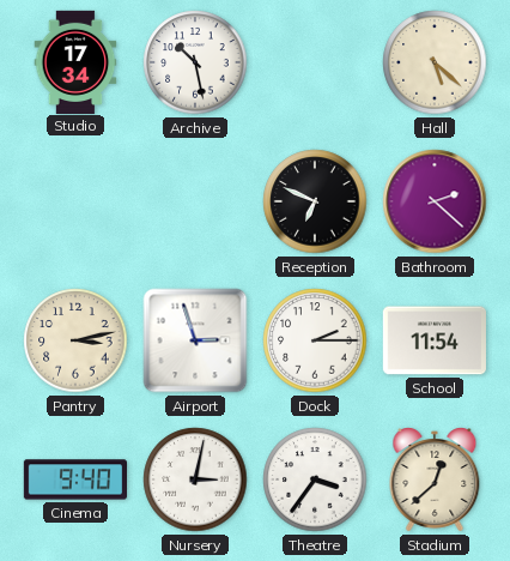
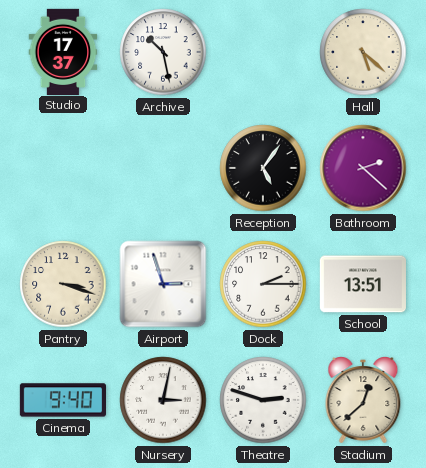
Studio: 17:34 -> 17:37 (63, 51)
Reception: 6:49 -> 5:06 (263, 168)
Pantry: 3:13 -> 3:18 (63, 284)
School: 11:54 -> 13:51 (363, 284)
Theatre: 3:36 -> 2:48 (263, 400)
